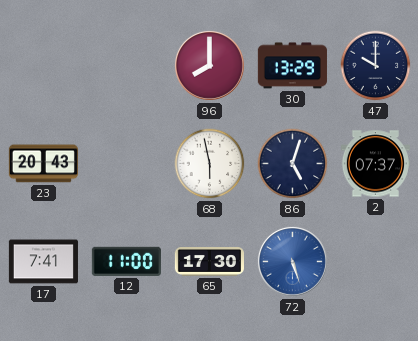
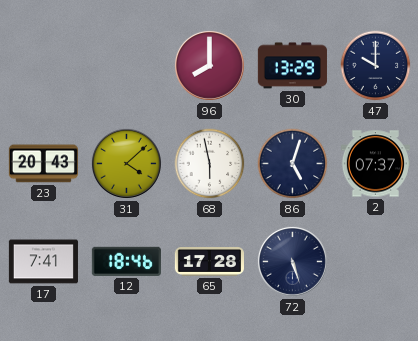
31: none -> 4:08 (126, 163)
12: 11:00 -> 18:46 (126, 261)
65: 17:30 -> 17:28 (209, 262)
72 dial: blue -> navy (292, 261)
